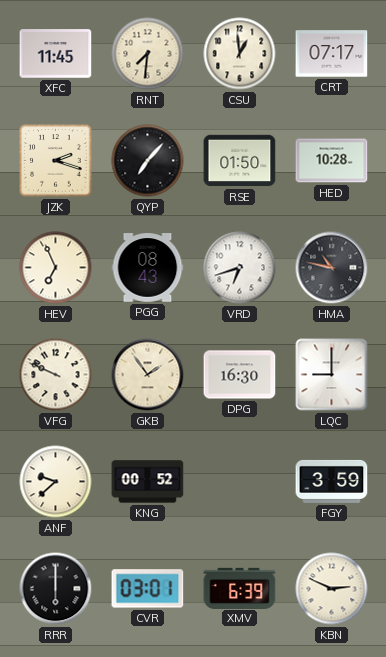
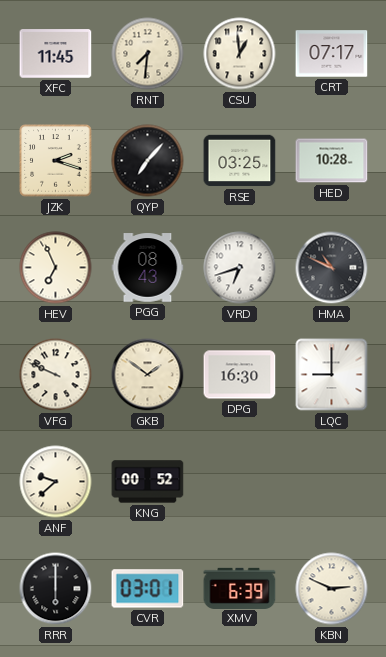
RSE: 01:50 -> 03:25 (240, 161)
HMA: 10:47 -> 10:49 (332, 268)
GKB: 1:54 -> 1:51 (148, 375)
FGY: 3:59 -> none (332, 481)
